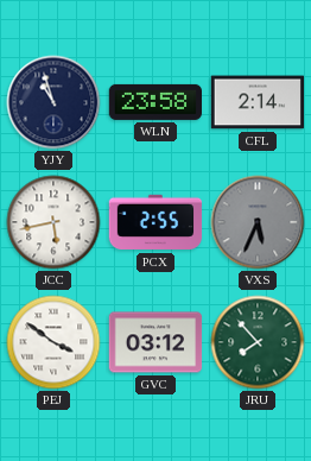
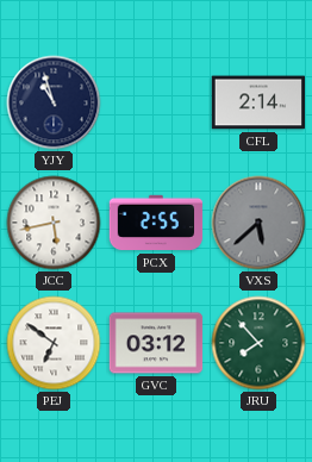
WLN: 23:58 -> none (155, 102)
VXS: 5:34 -> 5:38 (258, 223)
PEJ: 3:51 -> 6:51 (54, 343)
